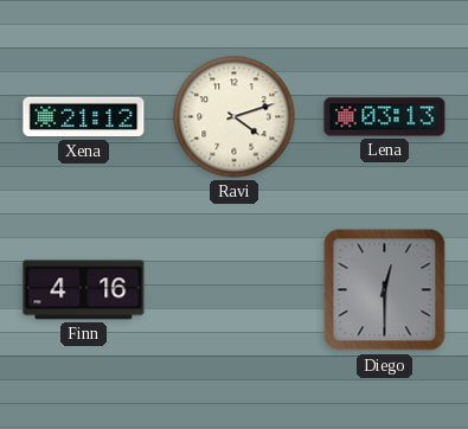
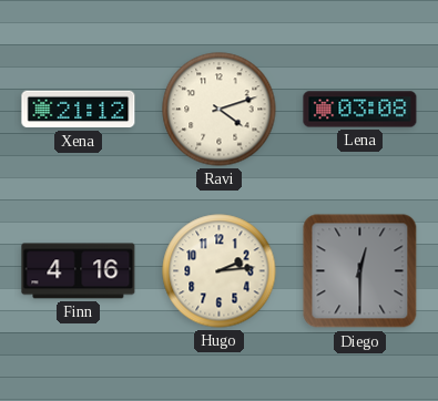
Lena: 03:13 -> 03:08 (360, 110)
Hugo: none -> 2:14 (220, 271)
